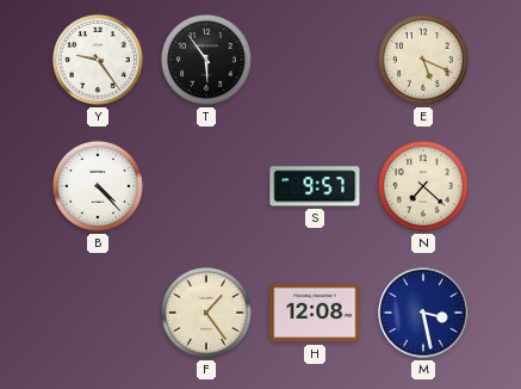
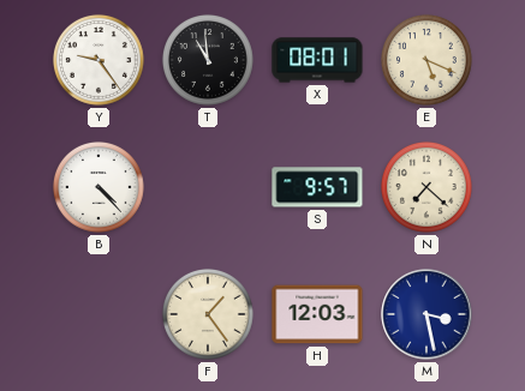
T: 5:54 -> 10:59 (208, 60)
X: none -> 08:01 (317, 60)
H: 12:08 -> 12:03 (317, 314)
